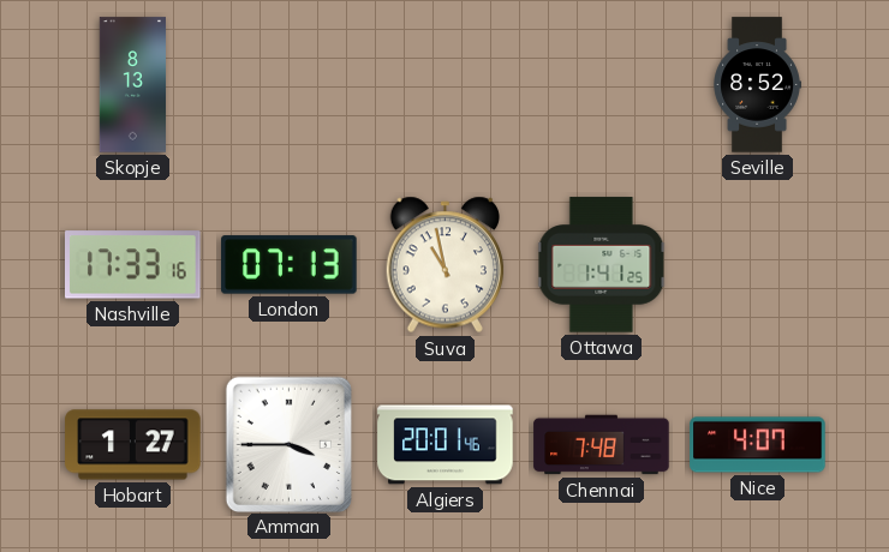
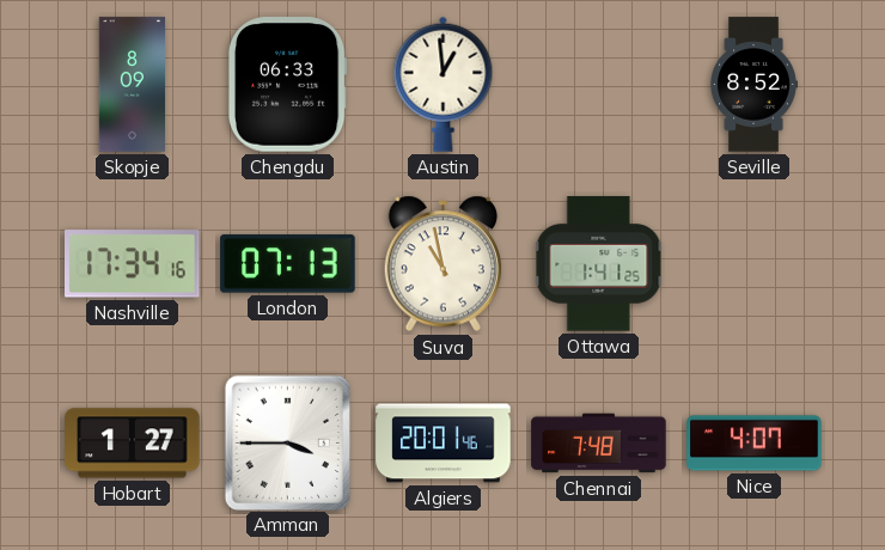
Skopje: 8:13 -> 8:09 (133, 85)
Chengdu: none -> 06:33 (287, 85)
Austin: none -> 12:59 (444, 84)
Nashville: 17:33 -> 17:34 (133, 264)
